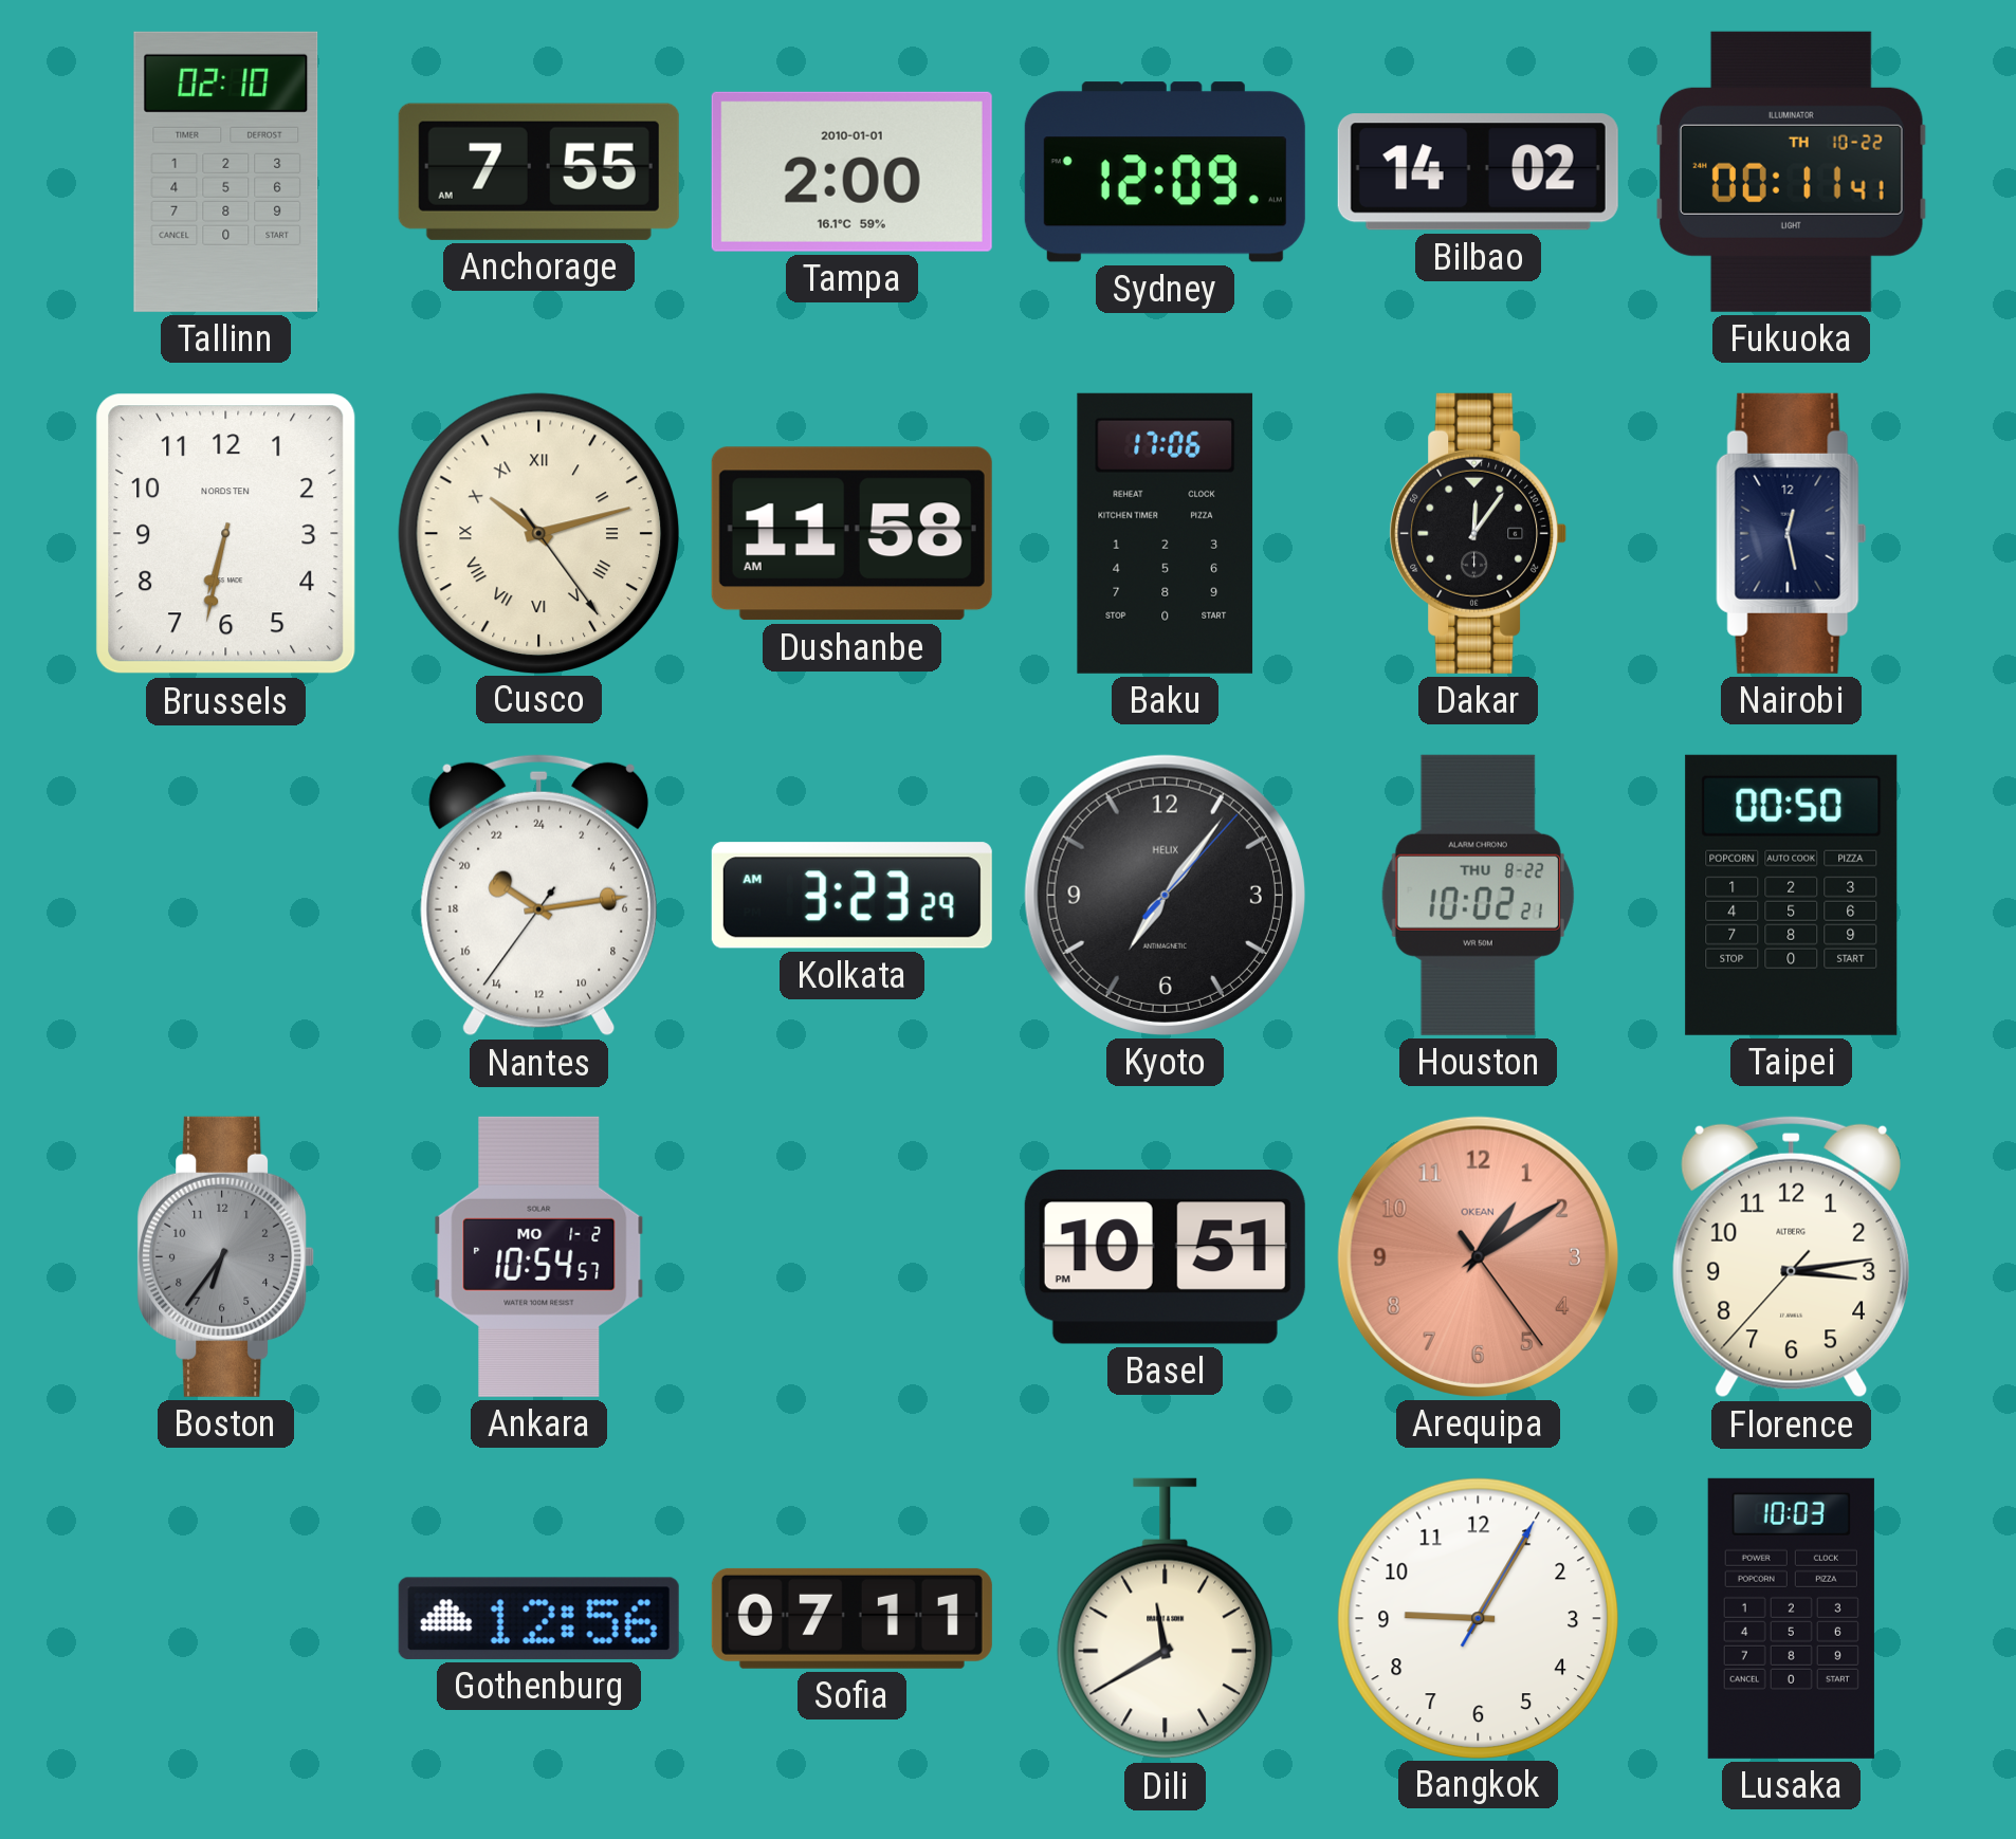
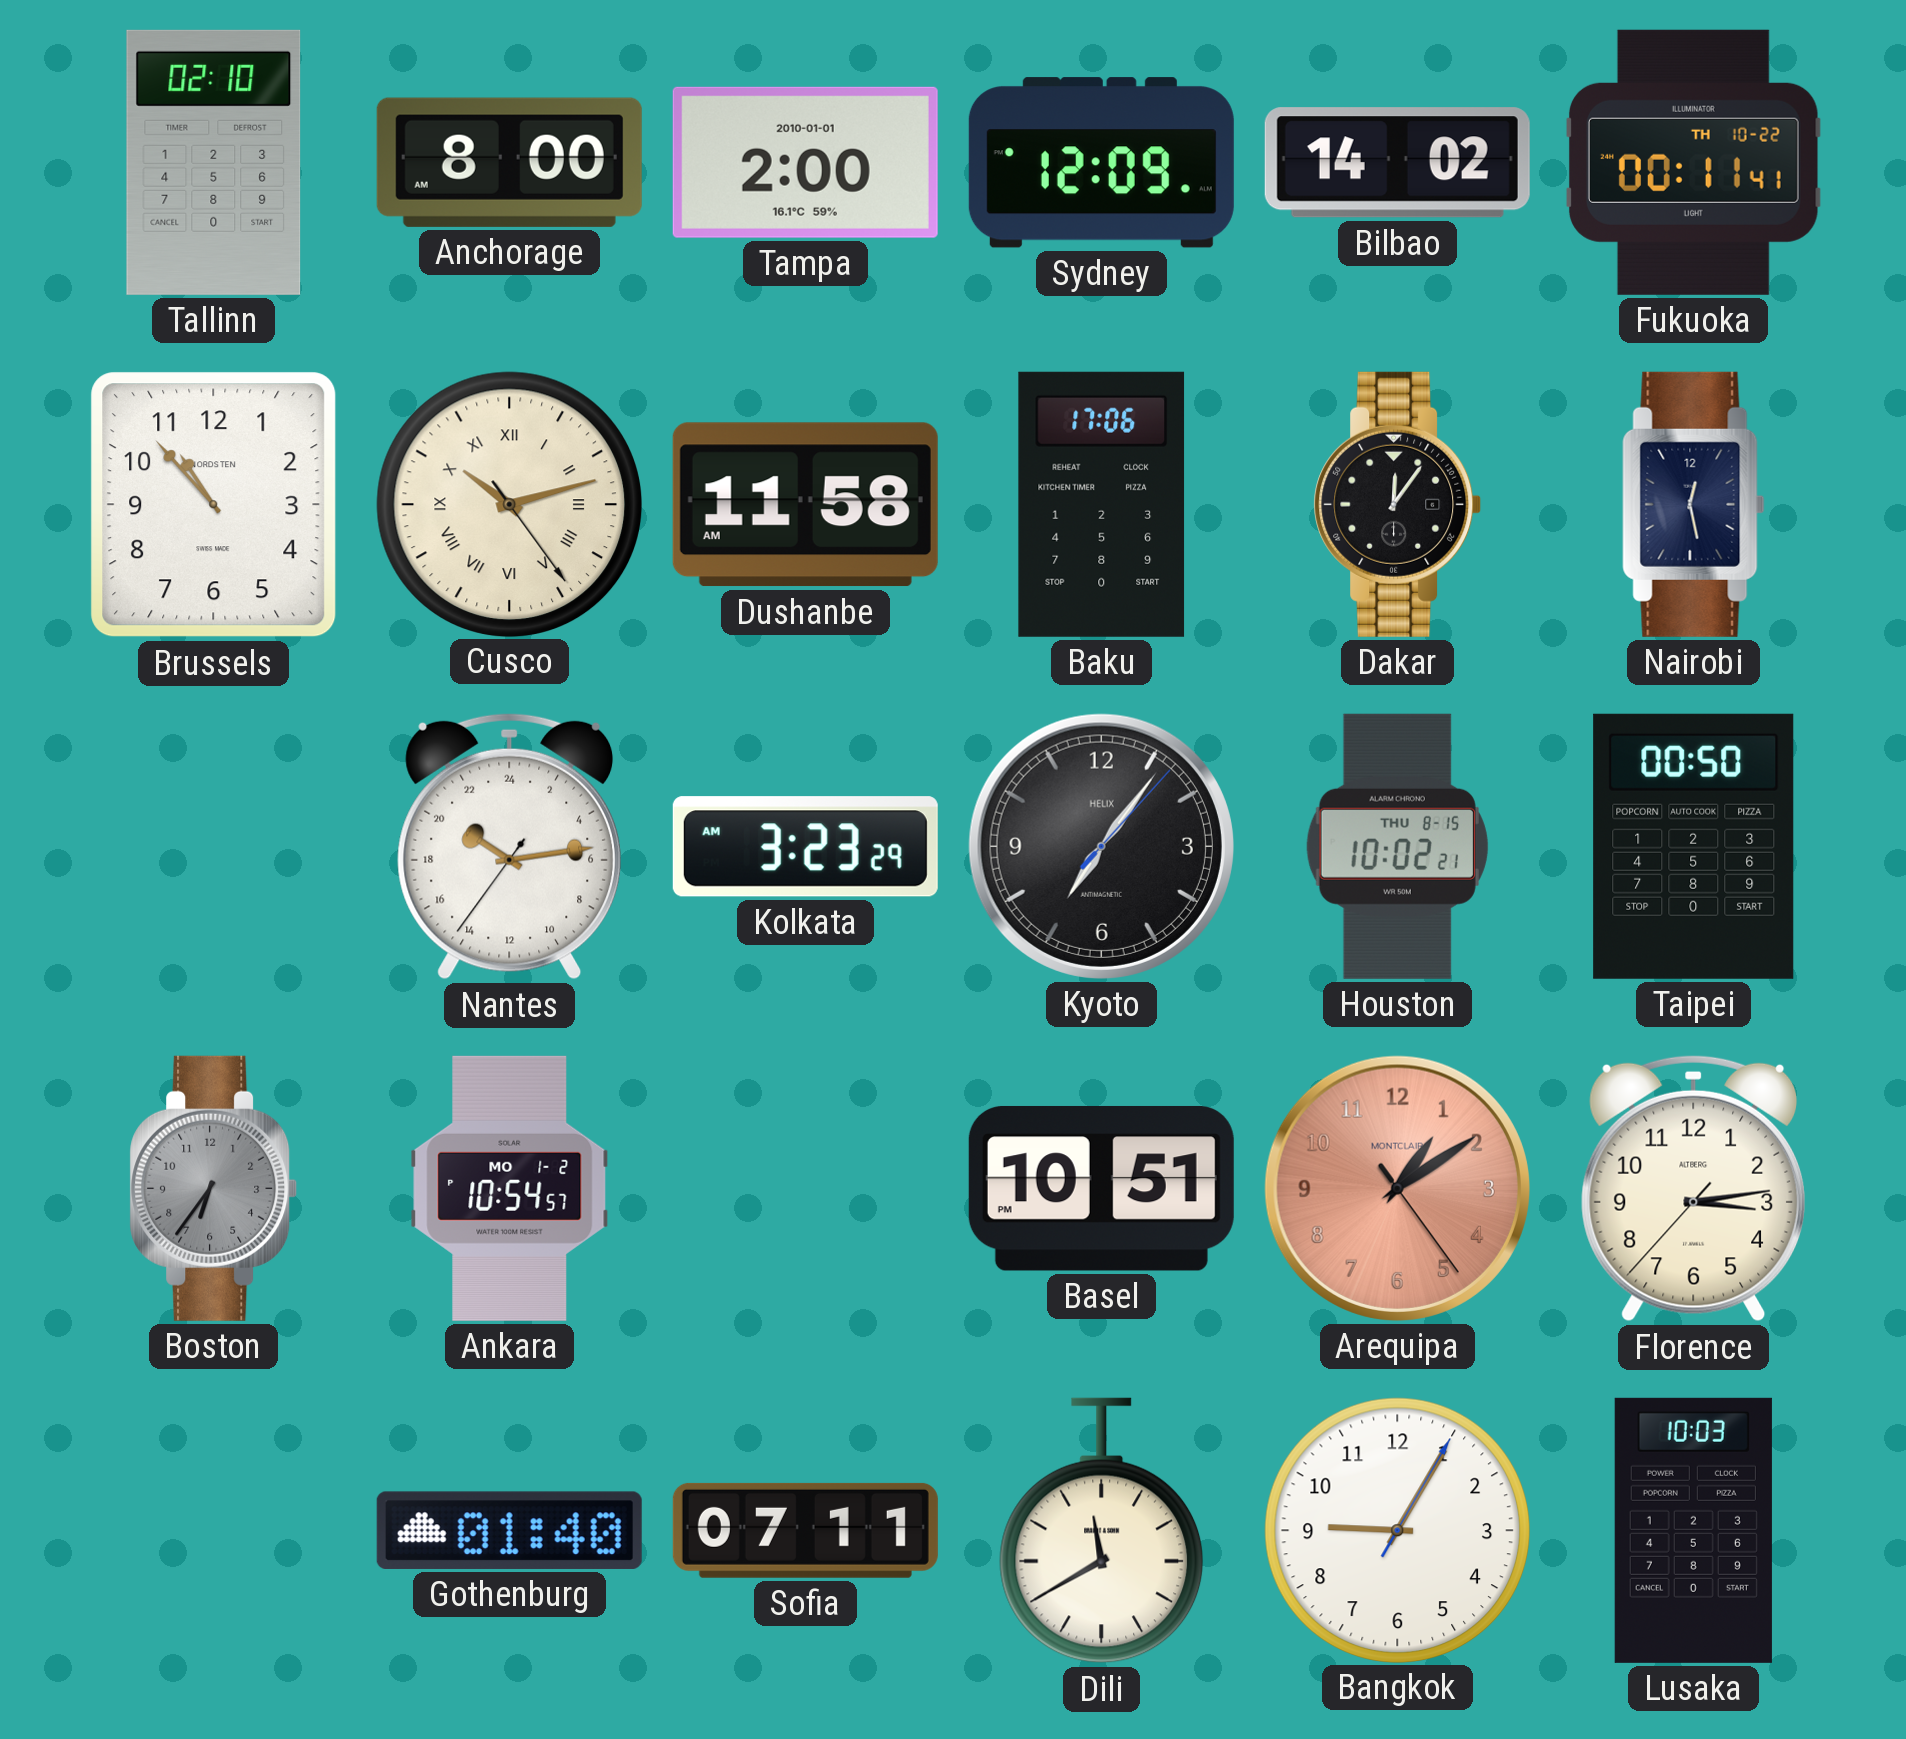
Anchorage: 7:55 -> 8:00 (509, 162)
Brussels: 6:32 -> 10:53 (214, 505)
Houston date: THU 8-22 -> THU 8-15 (1397, 846)
Arequipa brand: OKEAN -> MONTCLAIR (1397, 1188)
Gothenburg: 12:56 -> 01:40 (509, 1530)
